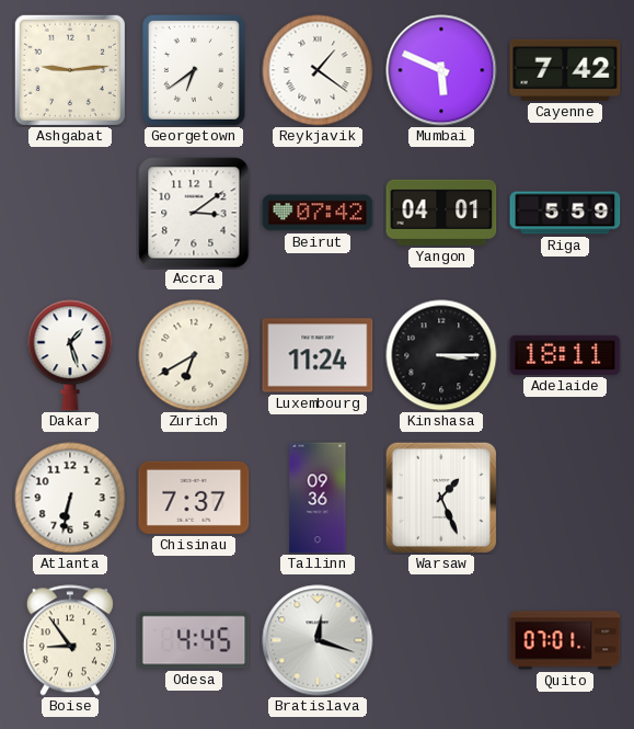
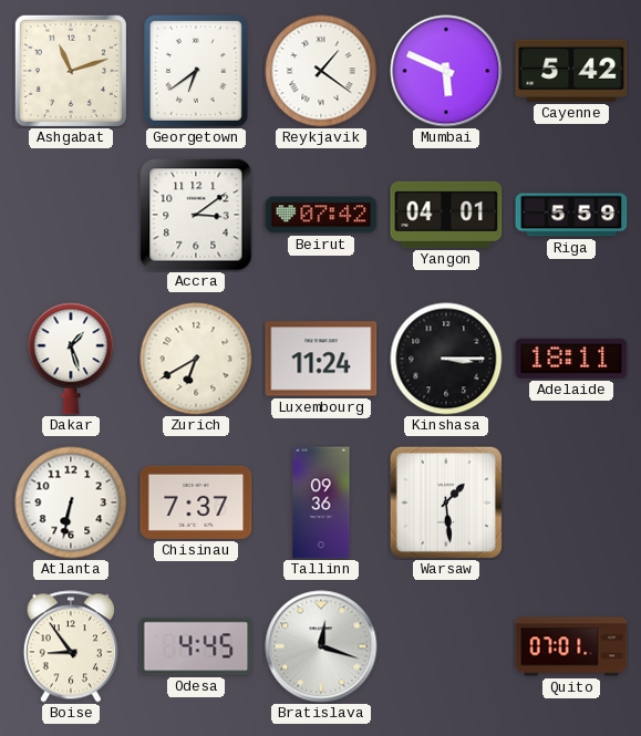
Ashgabat: 9:14 -> 11:12 (71, 71)
Cayenne: 7:42 -> 5:42 (571, 71)
Warsaw: 1:26 -> 1:29 (446, 502)
